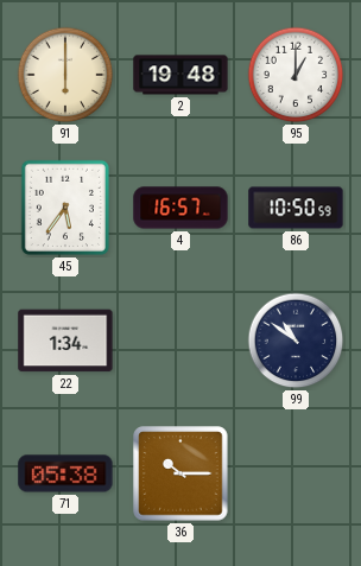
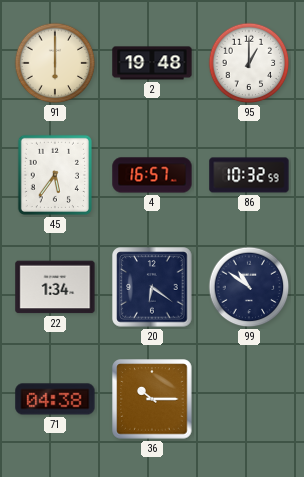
86: 10:50 -> 10:32 (249, 175)
20: none -> 6:21 (152, 287)
71: 05:38 -> 04:38 (55, 399)
